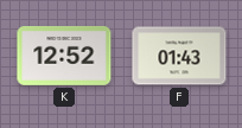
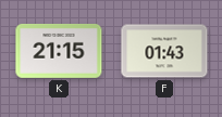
K: 12:52 -> 21:15 (59, 51)
